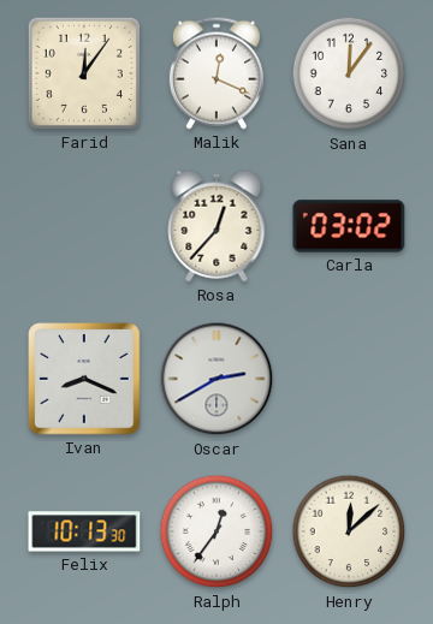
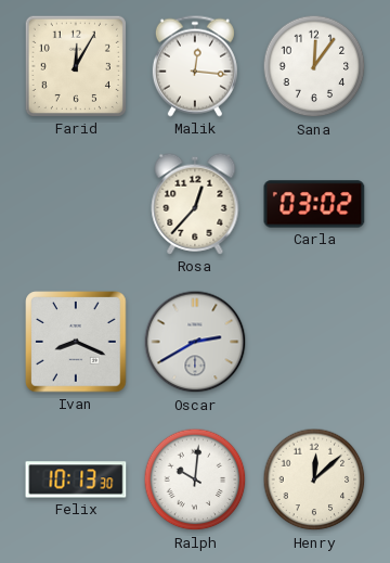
Farid: 12:06 -> 12:05 (76, 66)
Malik: 12:19 -> 12:16 (195, 66)
Ralph: 12:36 -> 10:01 (195, 479)
